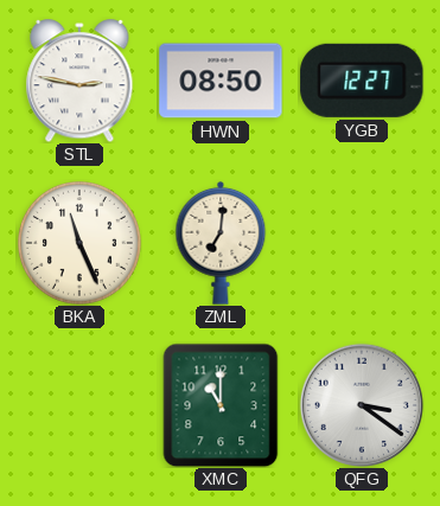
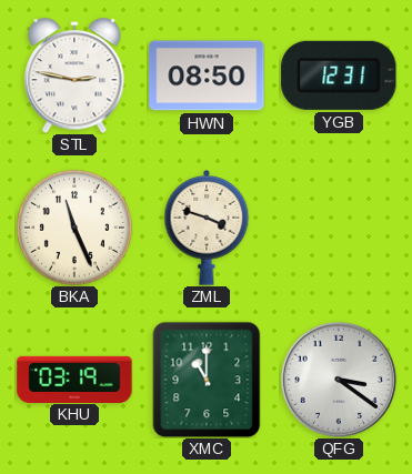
YGB: 12:27 -> 12:31 (339, 75)
ZML: 7:01 -> 3:48 (207, 228)
KHU: none -> 03:19 (74, 379)
